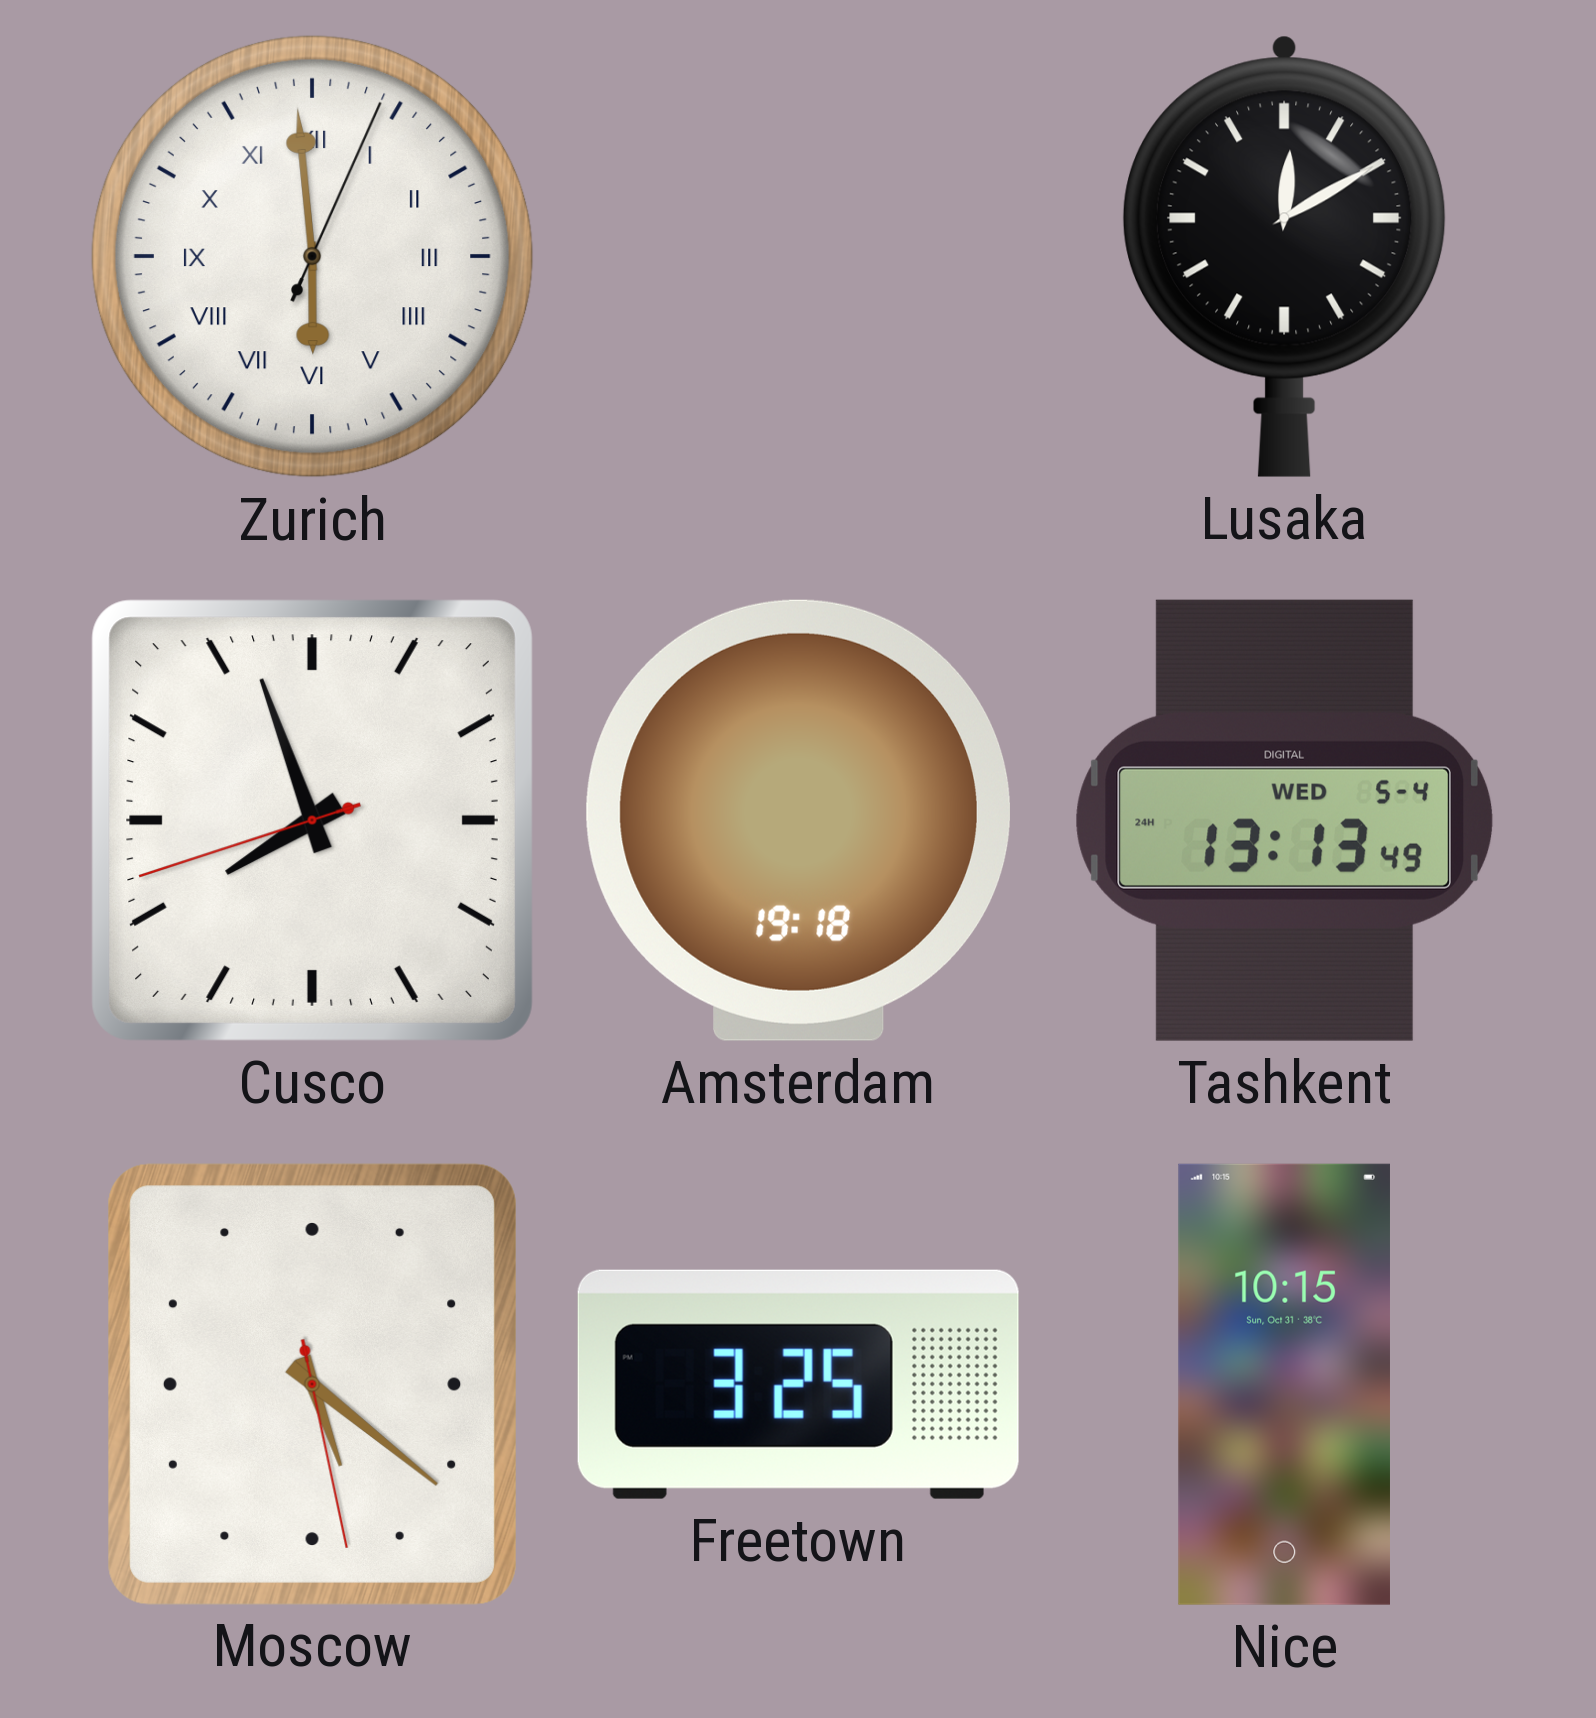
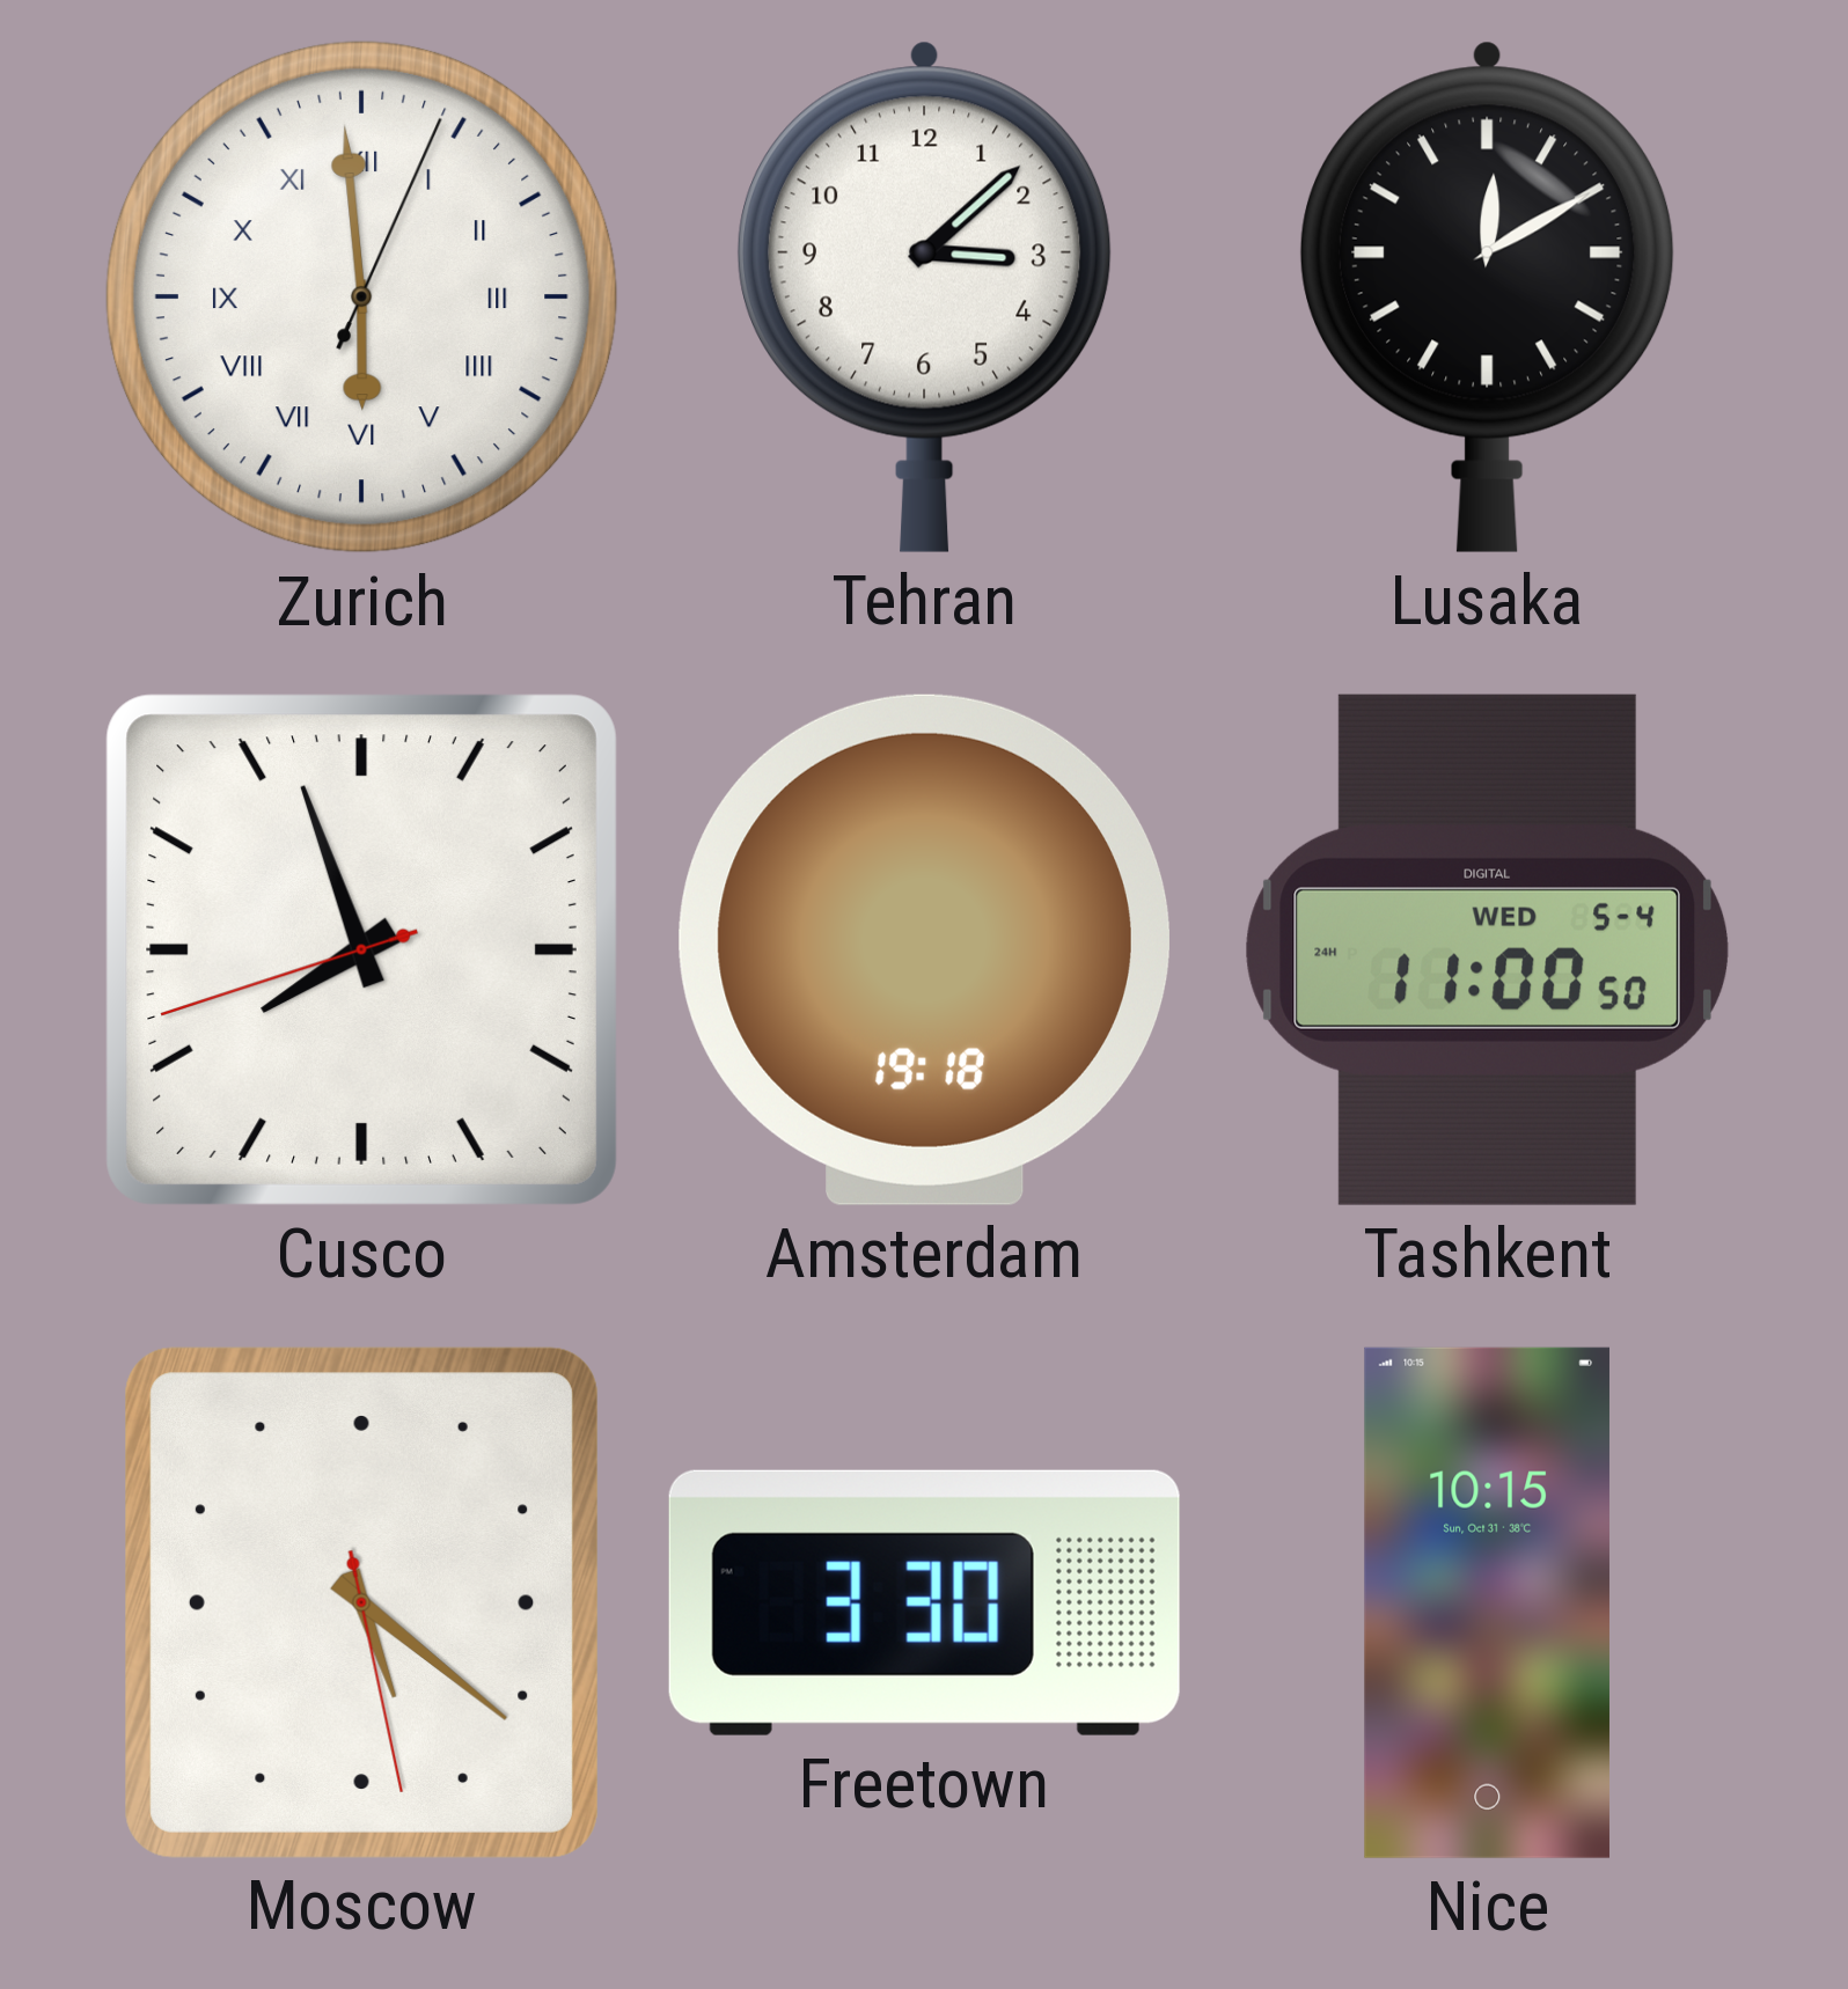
Tehran: none -> 3:08 (925, 296)
Tashkent: 13:13 -> 11:00 (1488, 949)
Freetown: 3:25 -> 3:30 (924, 1602)
